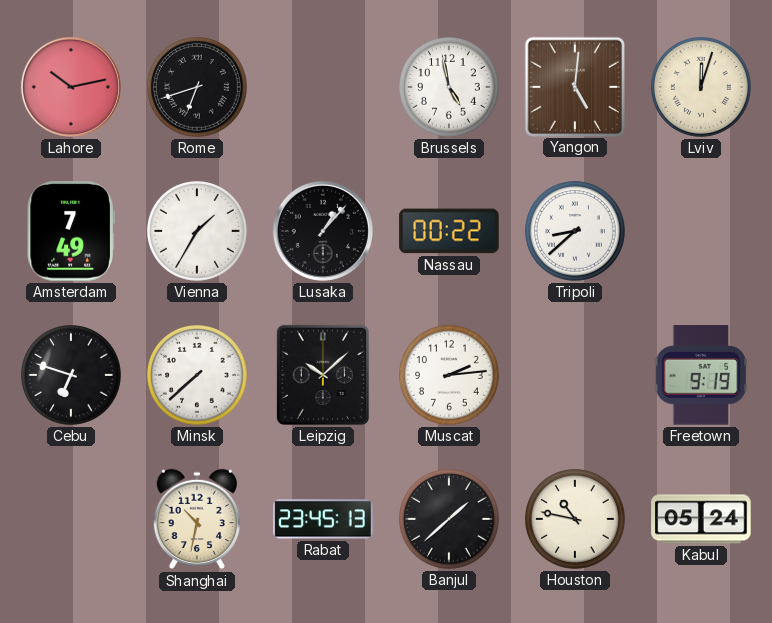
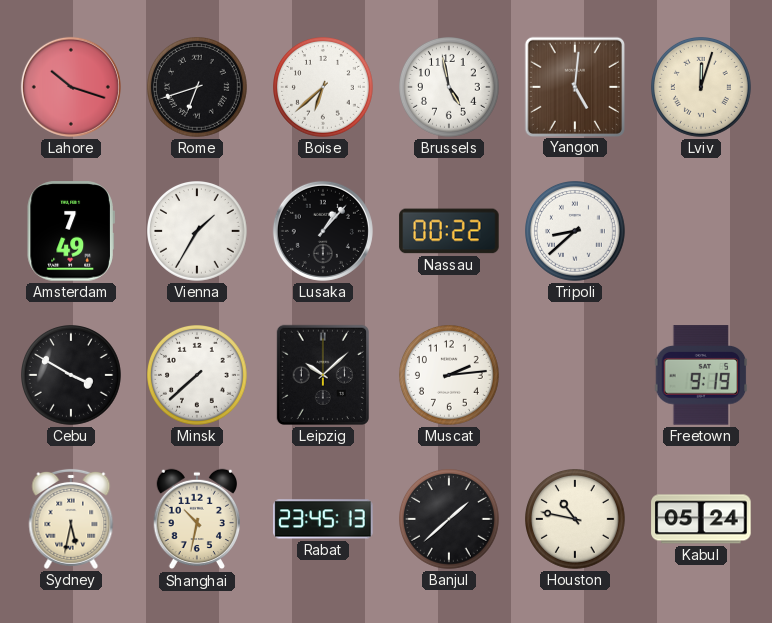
Lahore: 10:13 -> 10:18 (71, 87)
Boise: none -> 6:38 (324, 88)
Cebu: 6:48 -> 3:50 (72, 376)
Sydney: none -> 5:32 (71, 519)
